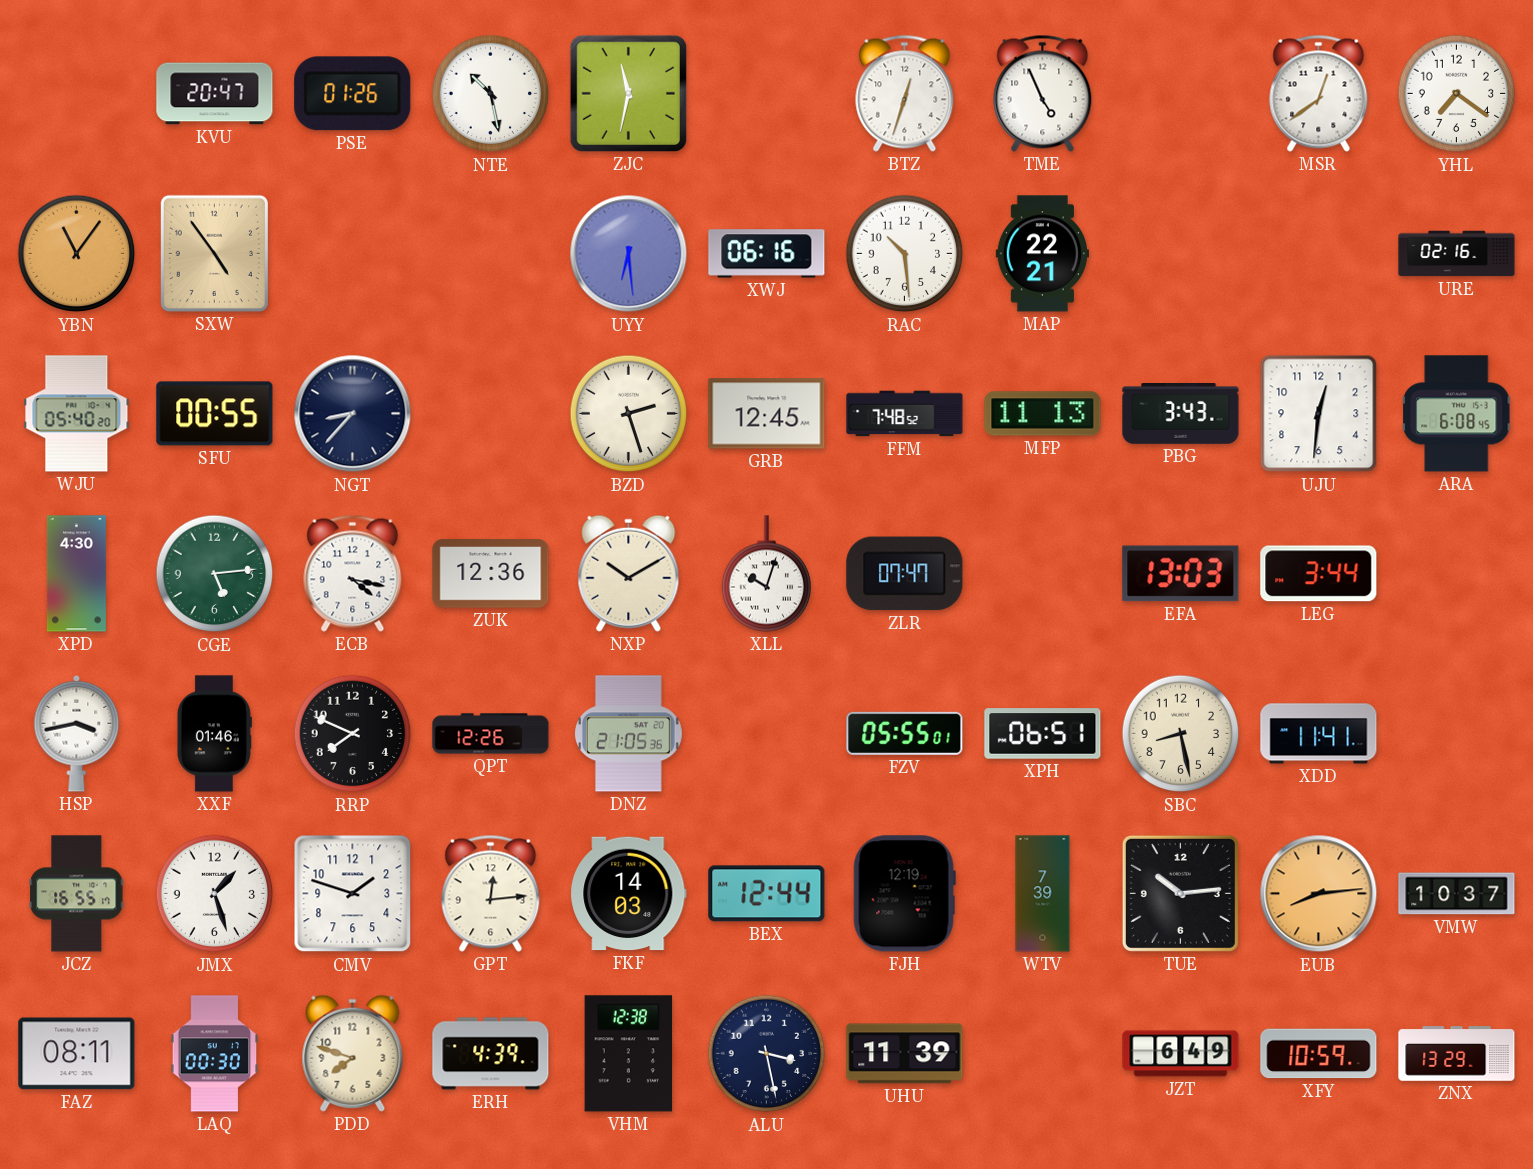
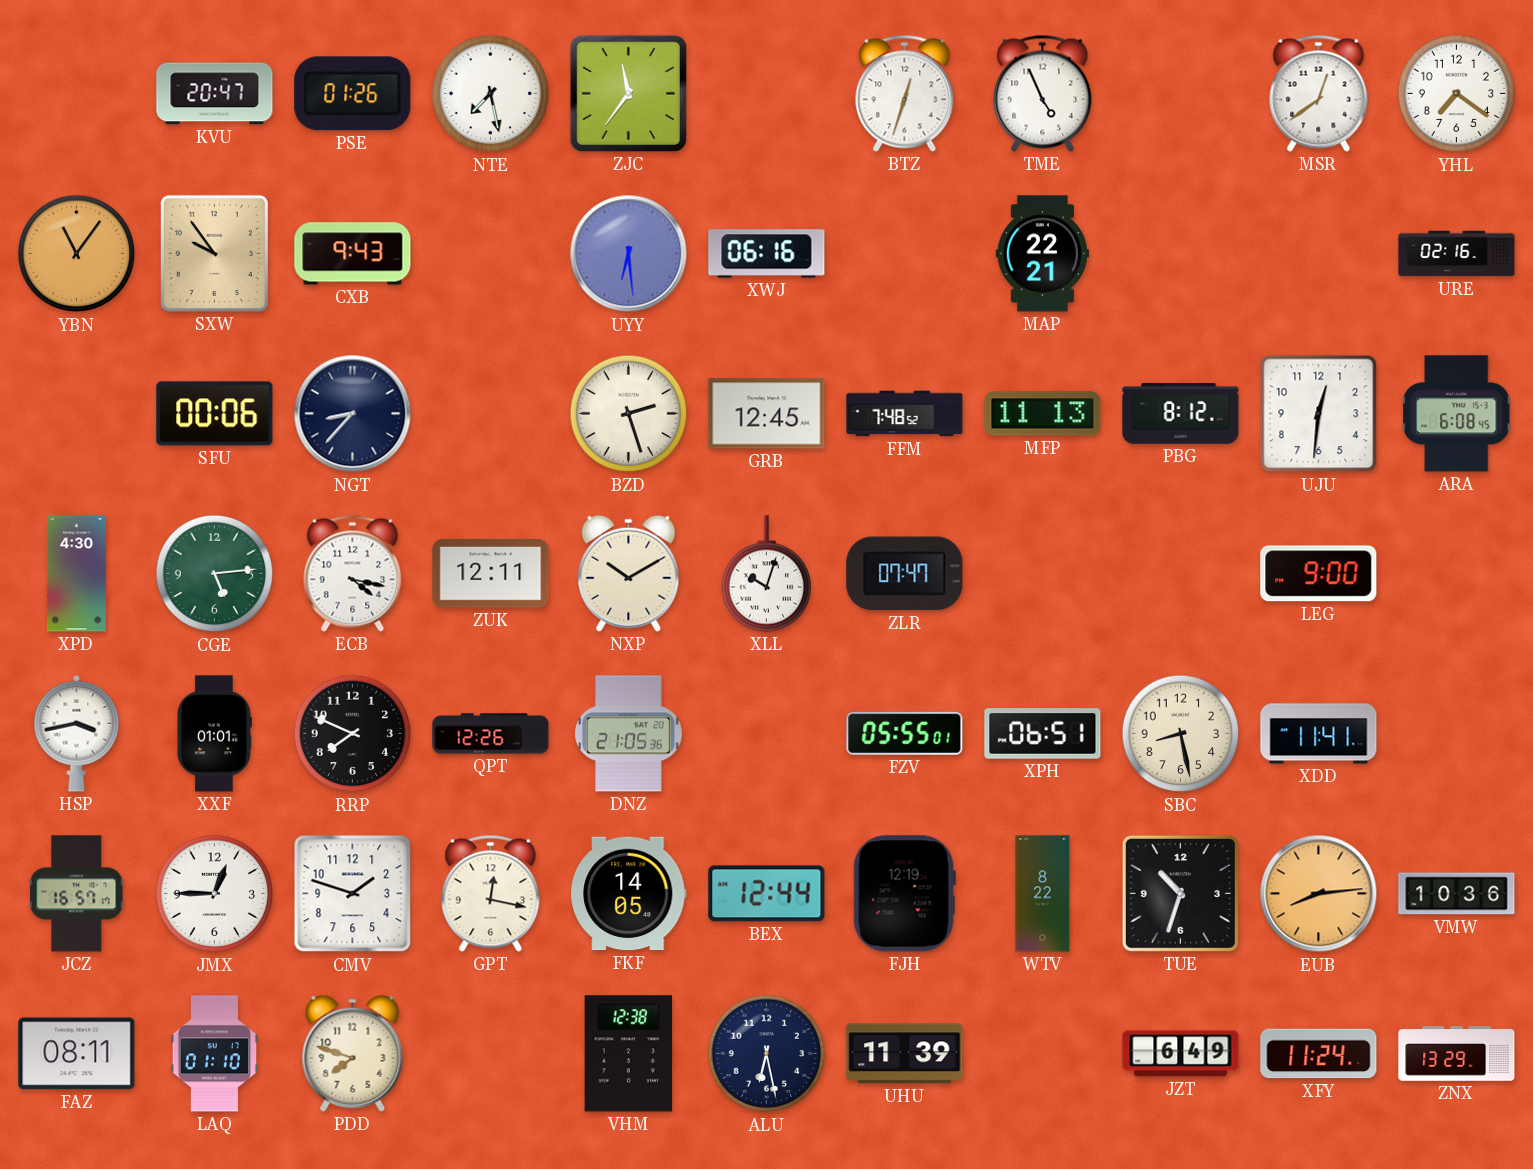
NTE: 10:28 -> 7:28 (491, 94)
ZJC: 11:32 -> 11:36 (628, 93)
SXW: 4:54 -> 9:54 (214, 253)
CXB: none -> 9:43 (353, 254)
RAC: 10:29 -> none (905, 254)
WJU: 05:40 -> none (77, 414)
SFU: 00:55 -> 00:06 (215, 414)
PBG: 3:43 -> 8:12 (1181, 414)
ZUK: 12:36 -> 12:11 (491, 574)
EFA: 13:03 -> none (1181, 574)
LEG: 3:44 -> 9:00 (1319, 574)
XXF: 01:46 -> 01:01 (214, 734)
JCZ: 16:55 -> 16:57 (77, 894)
JMX: 1:27 -> 12:45 (215, 894)
GPT: 12:14 -> 12:17 (491, 893)
FKF: 14:03 -> 14:05 (629, 894)
WTV: 7:39 -> 8:22 (1043, 894)
TUE: 10:14 -> 10:33 (1180, 893)
VMW: 10:37 -> 10:36 (1457, 894)
LAQ: 00:30 -> 01:10 (215, 1054)
ERH: 4:39 -> none (491, 1054)
ALU: 3:28 -> 6:28 (767, 1054)
XFY: 10:59 -> 11:24 (1319, 1054)
